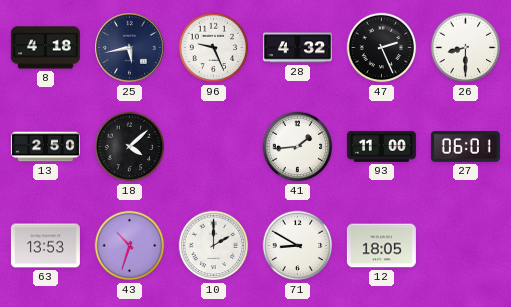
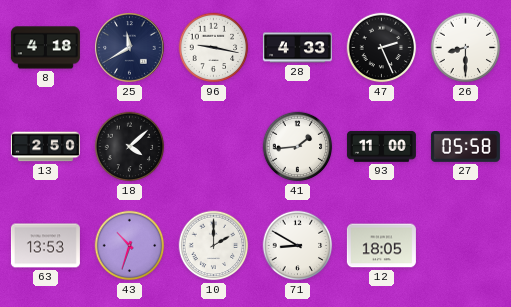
25: 5:43 -> 11:40 (130, 48)
96: 9:26 -> 9:17 (214, 48)
28: 4:32 -> 4:33 (297, 48)
27: 06:01 -> 05:58 (465, 147)
